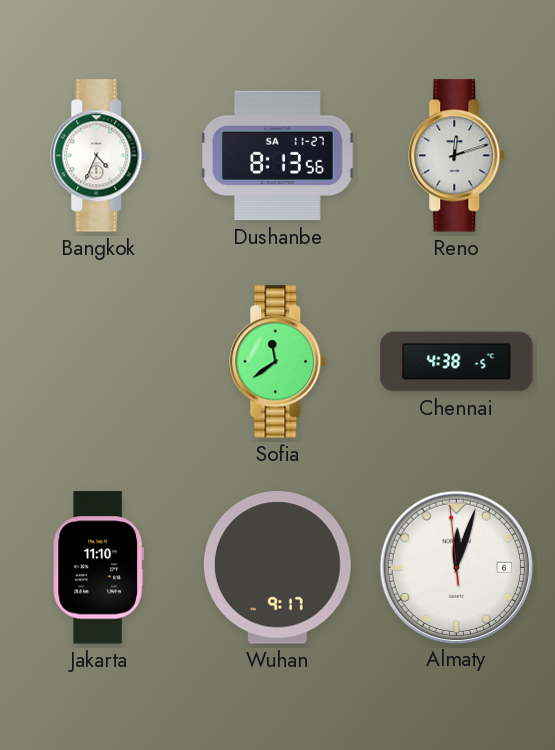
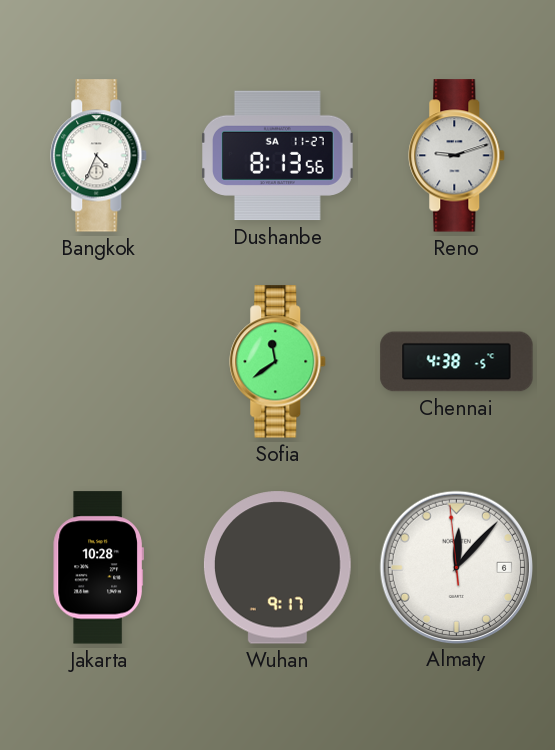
Reno: 12:12 -> 9:12 (457, 156)
Jakarta: 11:10 -> 10:28 (98, 568)
Almaty: 12:02 -> 12:06 (456, 567)
